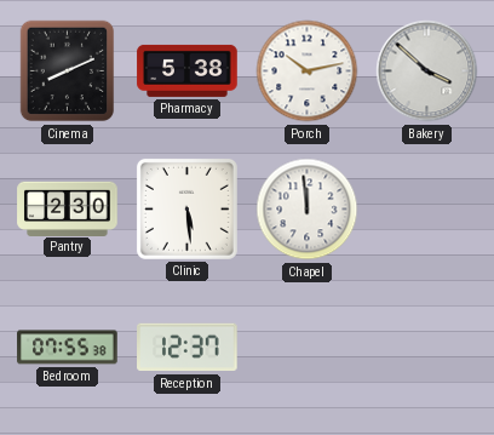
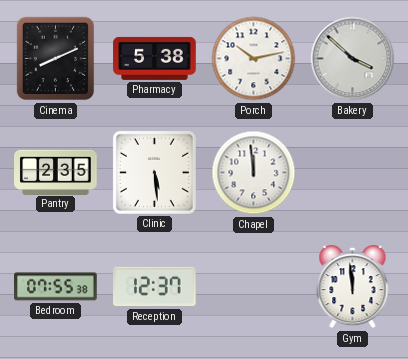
Pantry: 2:30 -> 2:35 (56, 172)
Gym: none -> 11:59 (353, 288)
